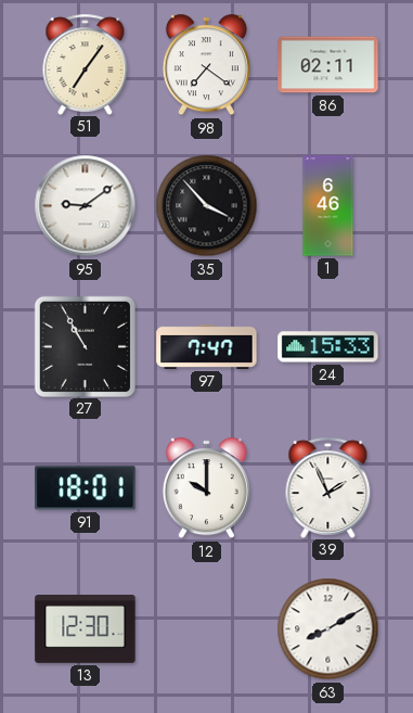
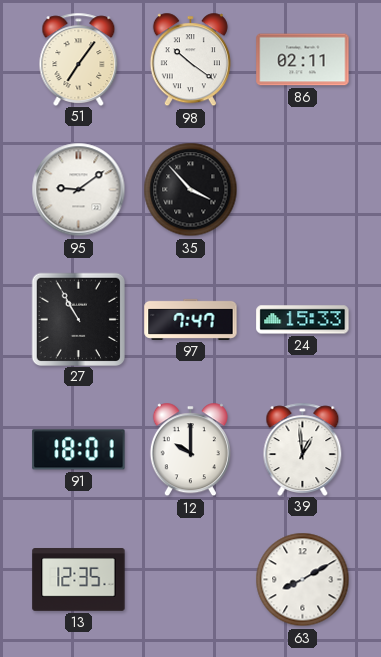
98: 7:21 -> 10:21 (190, 60)
1: 6:46 -> none (328, 206)
39: 1:56 -> 12:59 (303, 449)
13: 12:30 -> 12:35 (79, 580)
